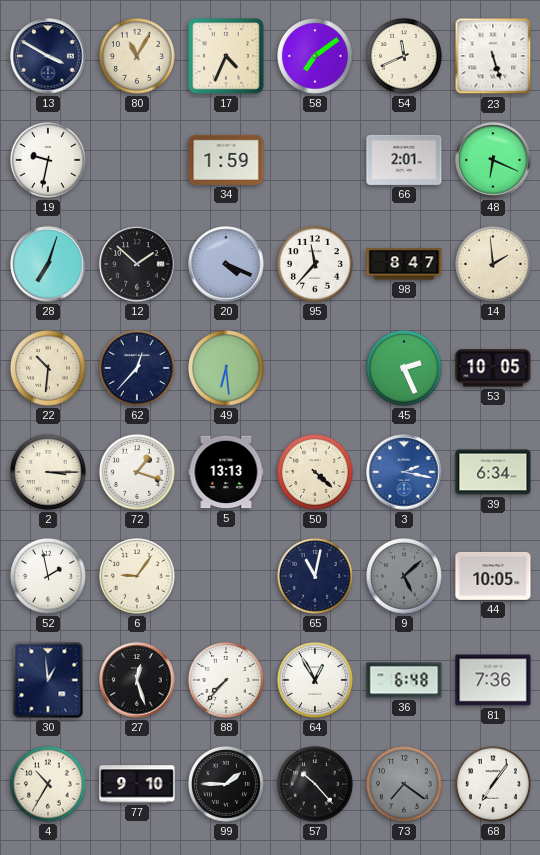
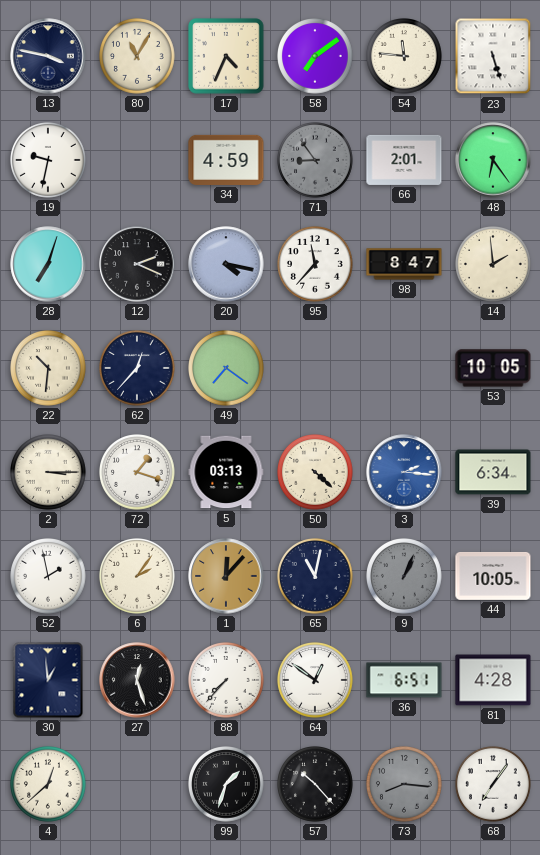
13: 3:50 -> 3:47 (48, 56)
54: 11:41 -> 11:46 (405, 57)
34: 1:59 -> 4:59 (226, 160)
71: none -> 8:54 (316, 161)
48: 6:19 -> 6:24 (493, 160)
12: 1:52 -> 2:19 (137, 264)
20: 4:19 -> 4:17 (226, 264)
49: 6:29 -> 7:21 (227, 369)
45: 2:26 -> none (405, 369)
5: 13:13 -> 03:13 (226, 472)
3: 2:17 -> 2:16 (404, 472)
6: 9:06 -> 2:06 (138, 577)
1: none -> 12:07 (226, 576)
9: 5:08 -> 1:04 (405, 577)
64: 12:55 -> 12:51 (316, 681)
36: 6:48 -> 6:51 (404, 680)
81: 7:36 -> 4:28 (493, 680)
4: 10:35 -> 12:38 (49, 785)
77: 9:10 -> none (137, 784)
99: 1:45 -> 1:33 (227, 785)
73: 7:21 -> 8:16 (405, 785)
